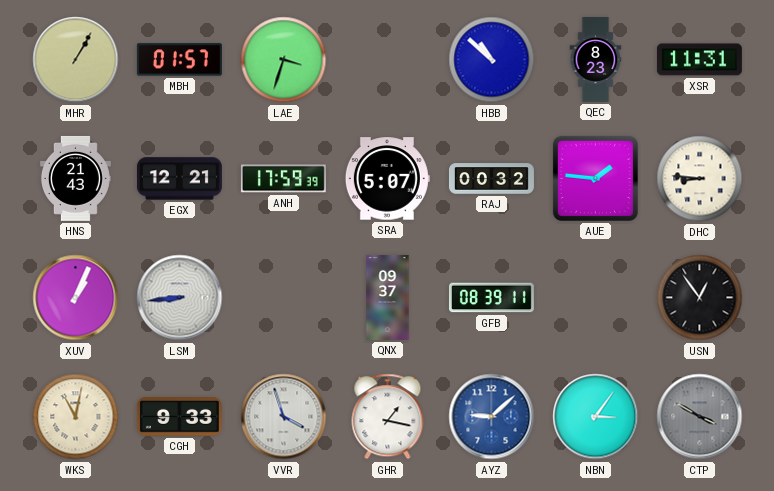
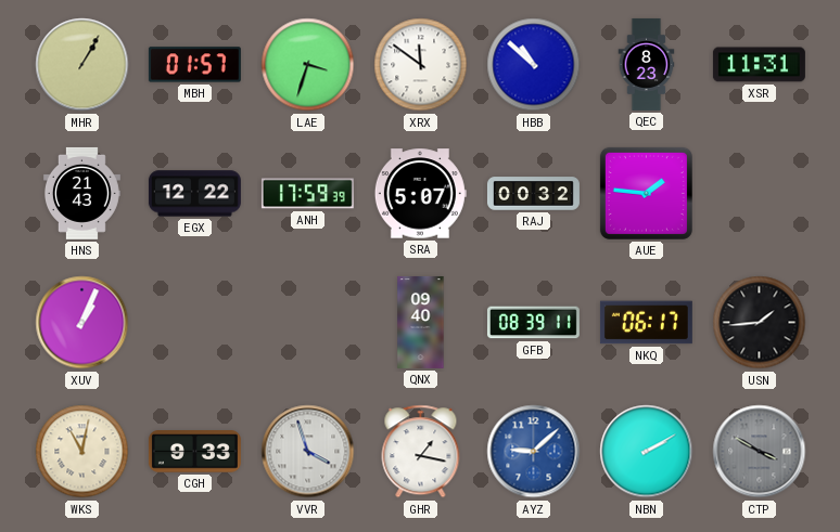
XRX: none -> 11:51 (421, 65)
EGX: 12:21 -> 12:22 (194, 194)
DHC: 8:46 -> none (700, 179)
LSM: 8:44 -> none (180, 298)
QNX: 09:37 -> 09:40 (421, 322)
NKQ: none -> 06:17 (646, 323)
USN: 12:54 -> 1:44 (760, 323)
NBN: 3:06 -> 2:10 (647, 452)
